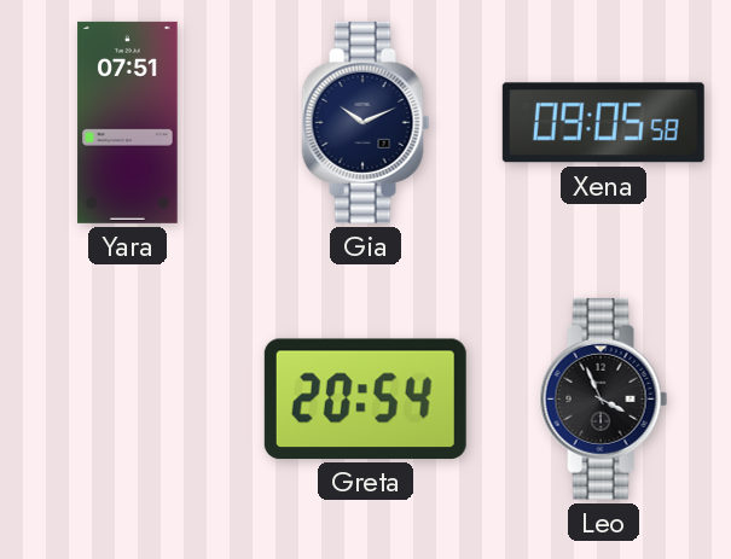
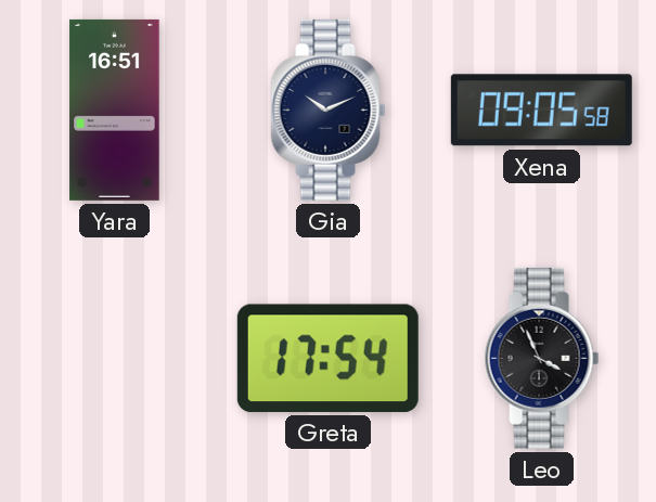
Yara: 07:51 -> 16:51 (115, 110)
Greta: 20:54 -> 17:54 (327, 358)
